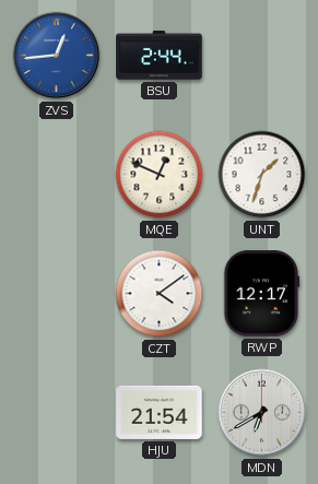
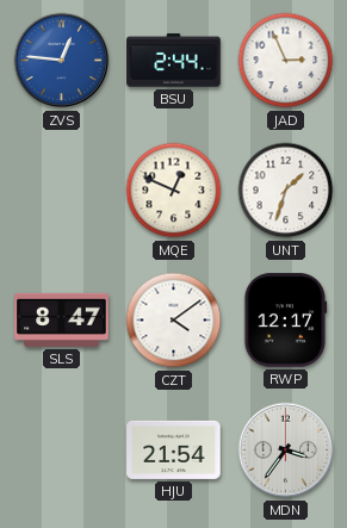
ZVS: 12:44 -> 12:46 (62, 61)
JAD: none -> 2:56 (286, 61)
SLS: none -> 8:47 (62, 319)
MDN: 6:40 -> 3:36 (286, 451)
